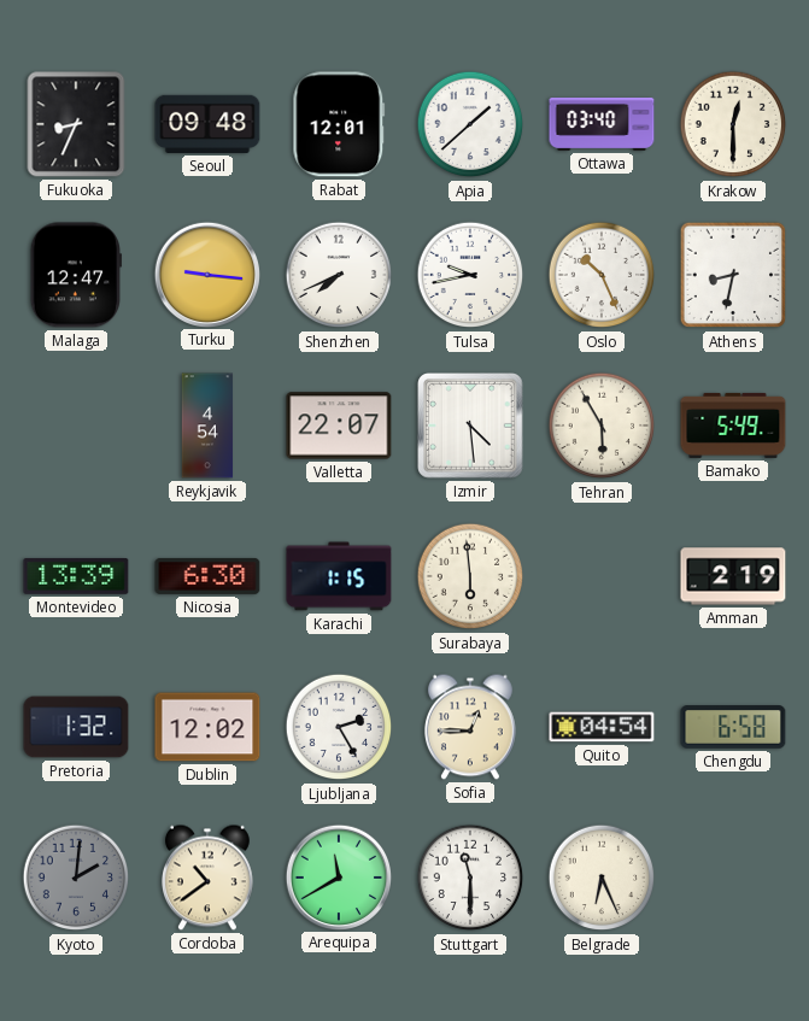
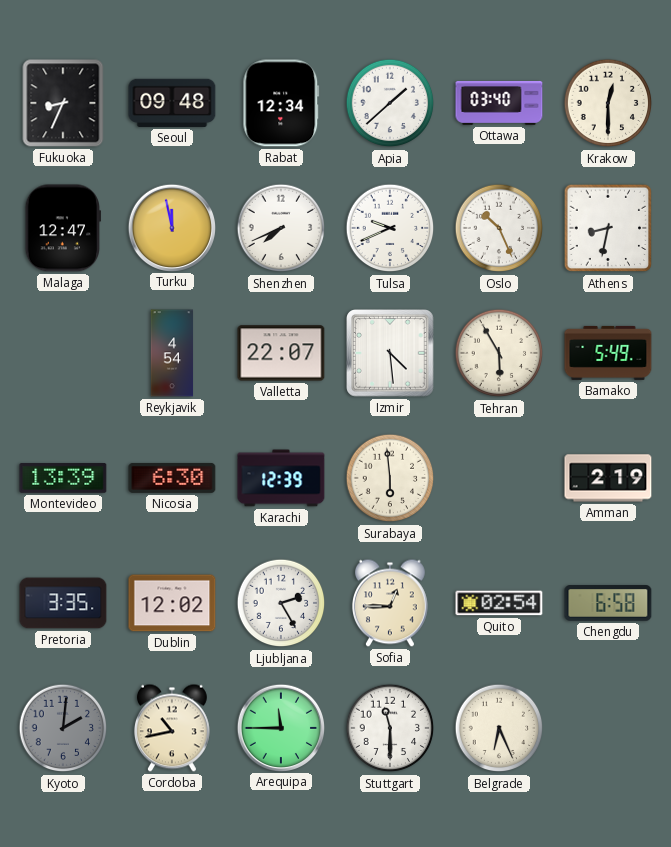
Rabat: 12:01 -> 12:34 (281, 103)
Turku: 9:16 -> 11:58 (171, 227)
Tulsa: 9:43 -> 9:41 (390, 228)
Karachi: 1:15 -> 12:39 (281, 478)
Pretoria: 1:32 -> 3:35 (63, 603)
Quito: 04:54 -> 02:54 (499, 603)
Cordoba: 10:39 -> 10:43 (172, 728)
Arequipa: 11:40 -> 11:45 (280, 727)
